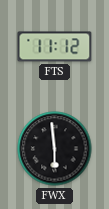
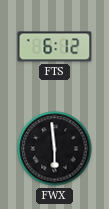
FTS: 11:12 -> 6:12 (55, 47)
